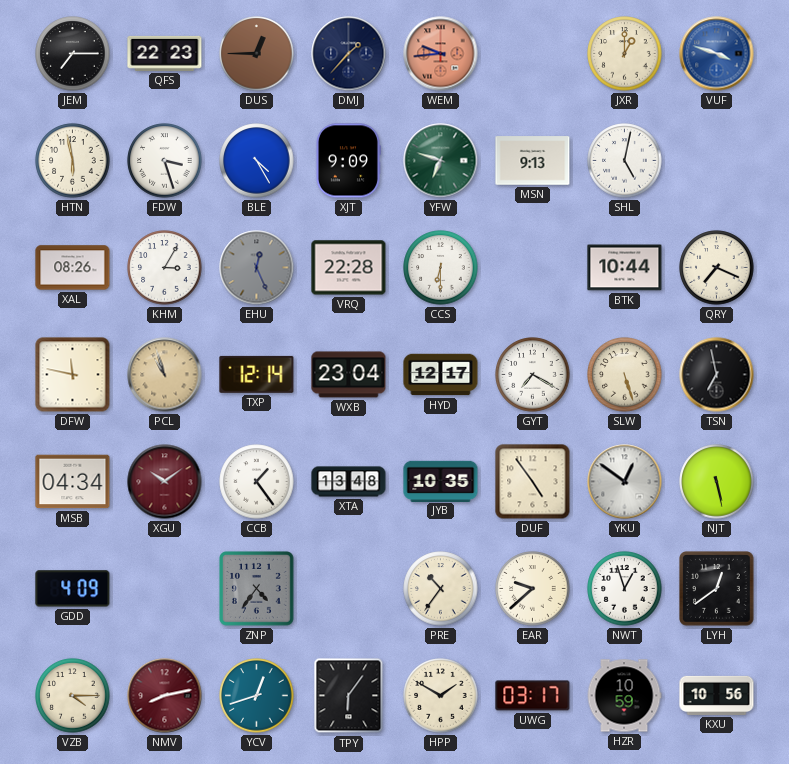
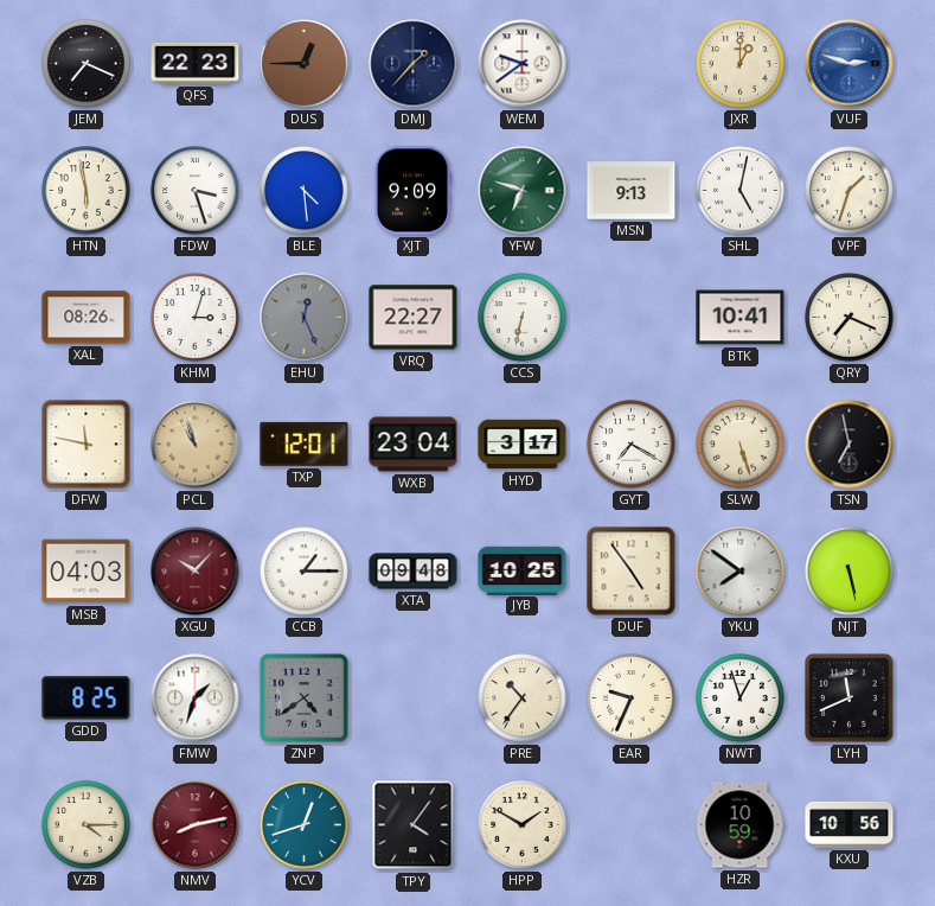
JEM: 7:15 -> 7:19 (87, 64)
WEM: 9:44 -> 9:39 (523, 64)
WEM dial: salmon -> white (523, 64)
VUF: 3:48 -> 2:48 (850, 64)
BLE: 4:25 -> 4:29 (305, 191)
VPF: none -> 1:33 (850, 191)
KHM: 3:05 -> 3:03 (196, 318)
VRQ: 22:28 -> 22:27 (414, 318)
CCS: 6:30 -> 6:32 (523, 318)
BTK: 10:44 -> 10:41 (741, 318)
TXP: 12:14 -> 12:01 (305, 444)
HYD: 12:17 -> 3:17 (523, 445)
MSB: 04:34 -> 04:03 (87, 572)
XGU: 10:09 -> 10:07 (196, 572)
CCB: 1:24 -> 1:15 (305, 572)
XTA: 13:48 -> 09:48 (414, 572)
JYB: 10:35 -> 10:25 (523, 570)
YKU: 12:51 -> 7:51 (741, 572)
GDD: 4:09 -> 8:25 (87, 698)
FMW: none -> 1:33 (196, 698)
ZNP: 4:36 -> 4:39 (305, 698)
EAR: 9:38 -> 9:34 (632, 698)
LYH: 12:39 -> 11:41 (850, 698)
TPY: 6:06 -> 4:06 (414, 825)
UWG: 03:17 -> none (533, 696)
